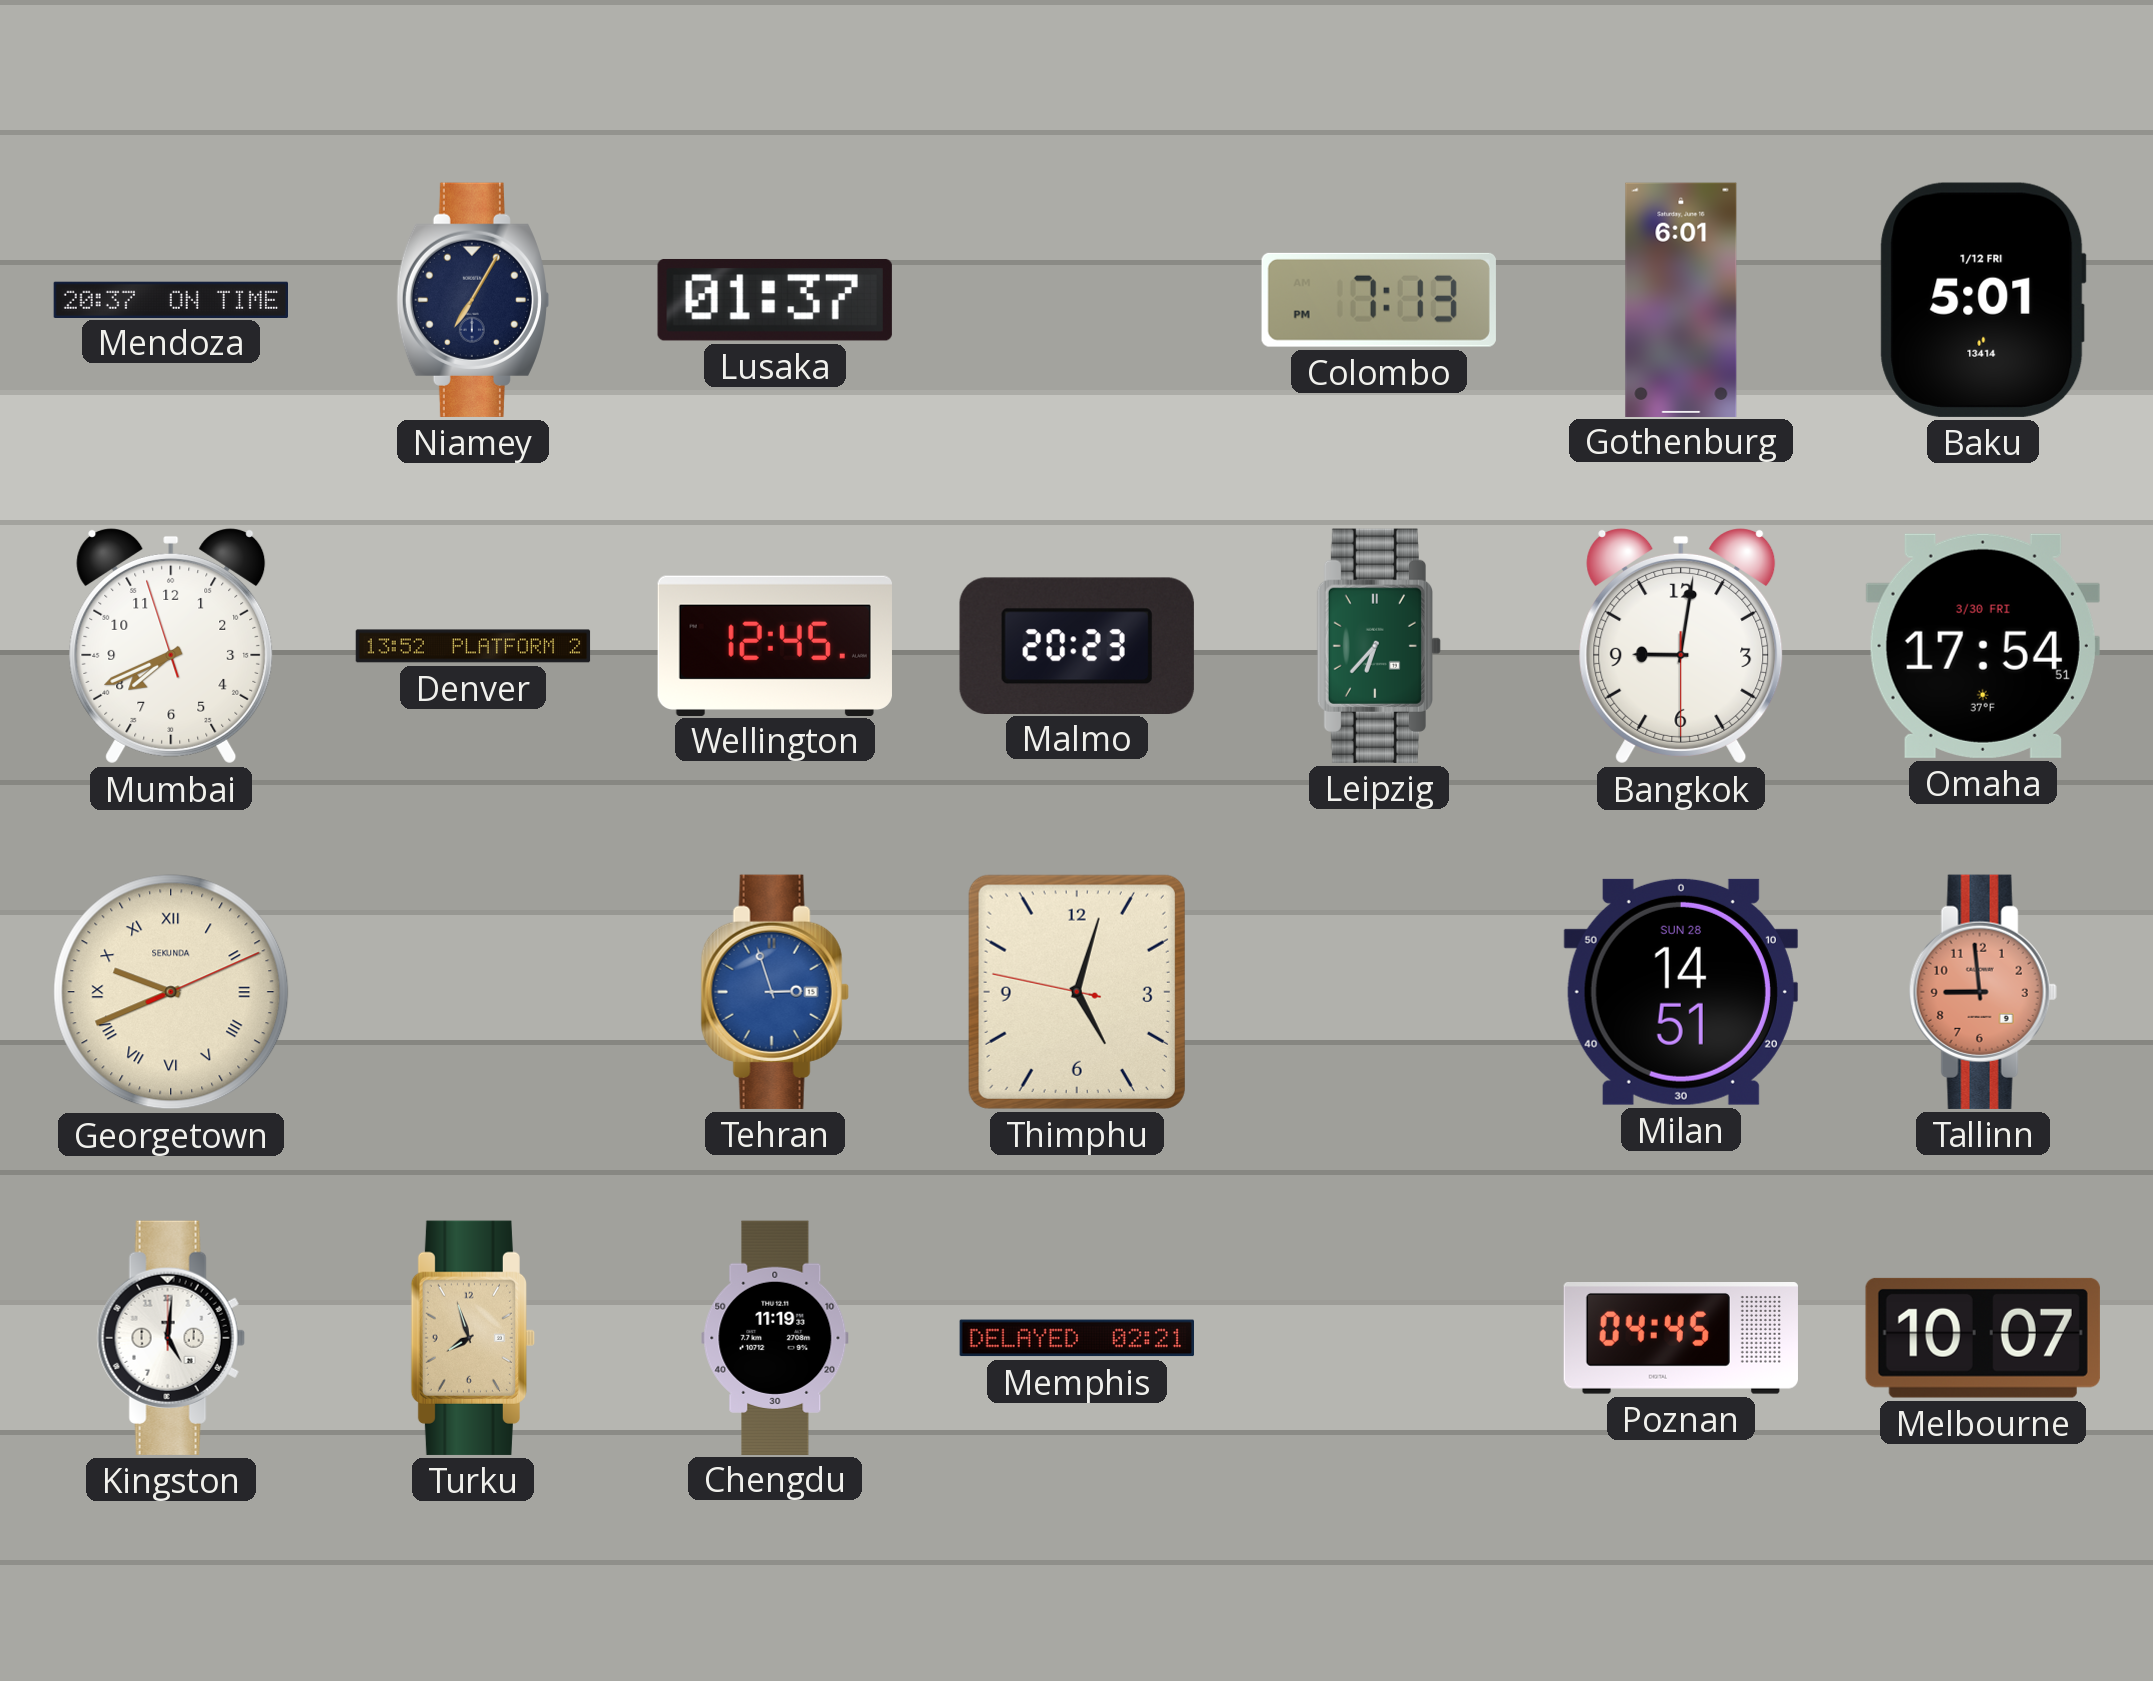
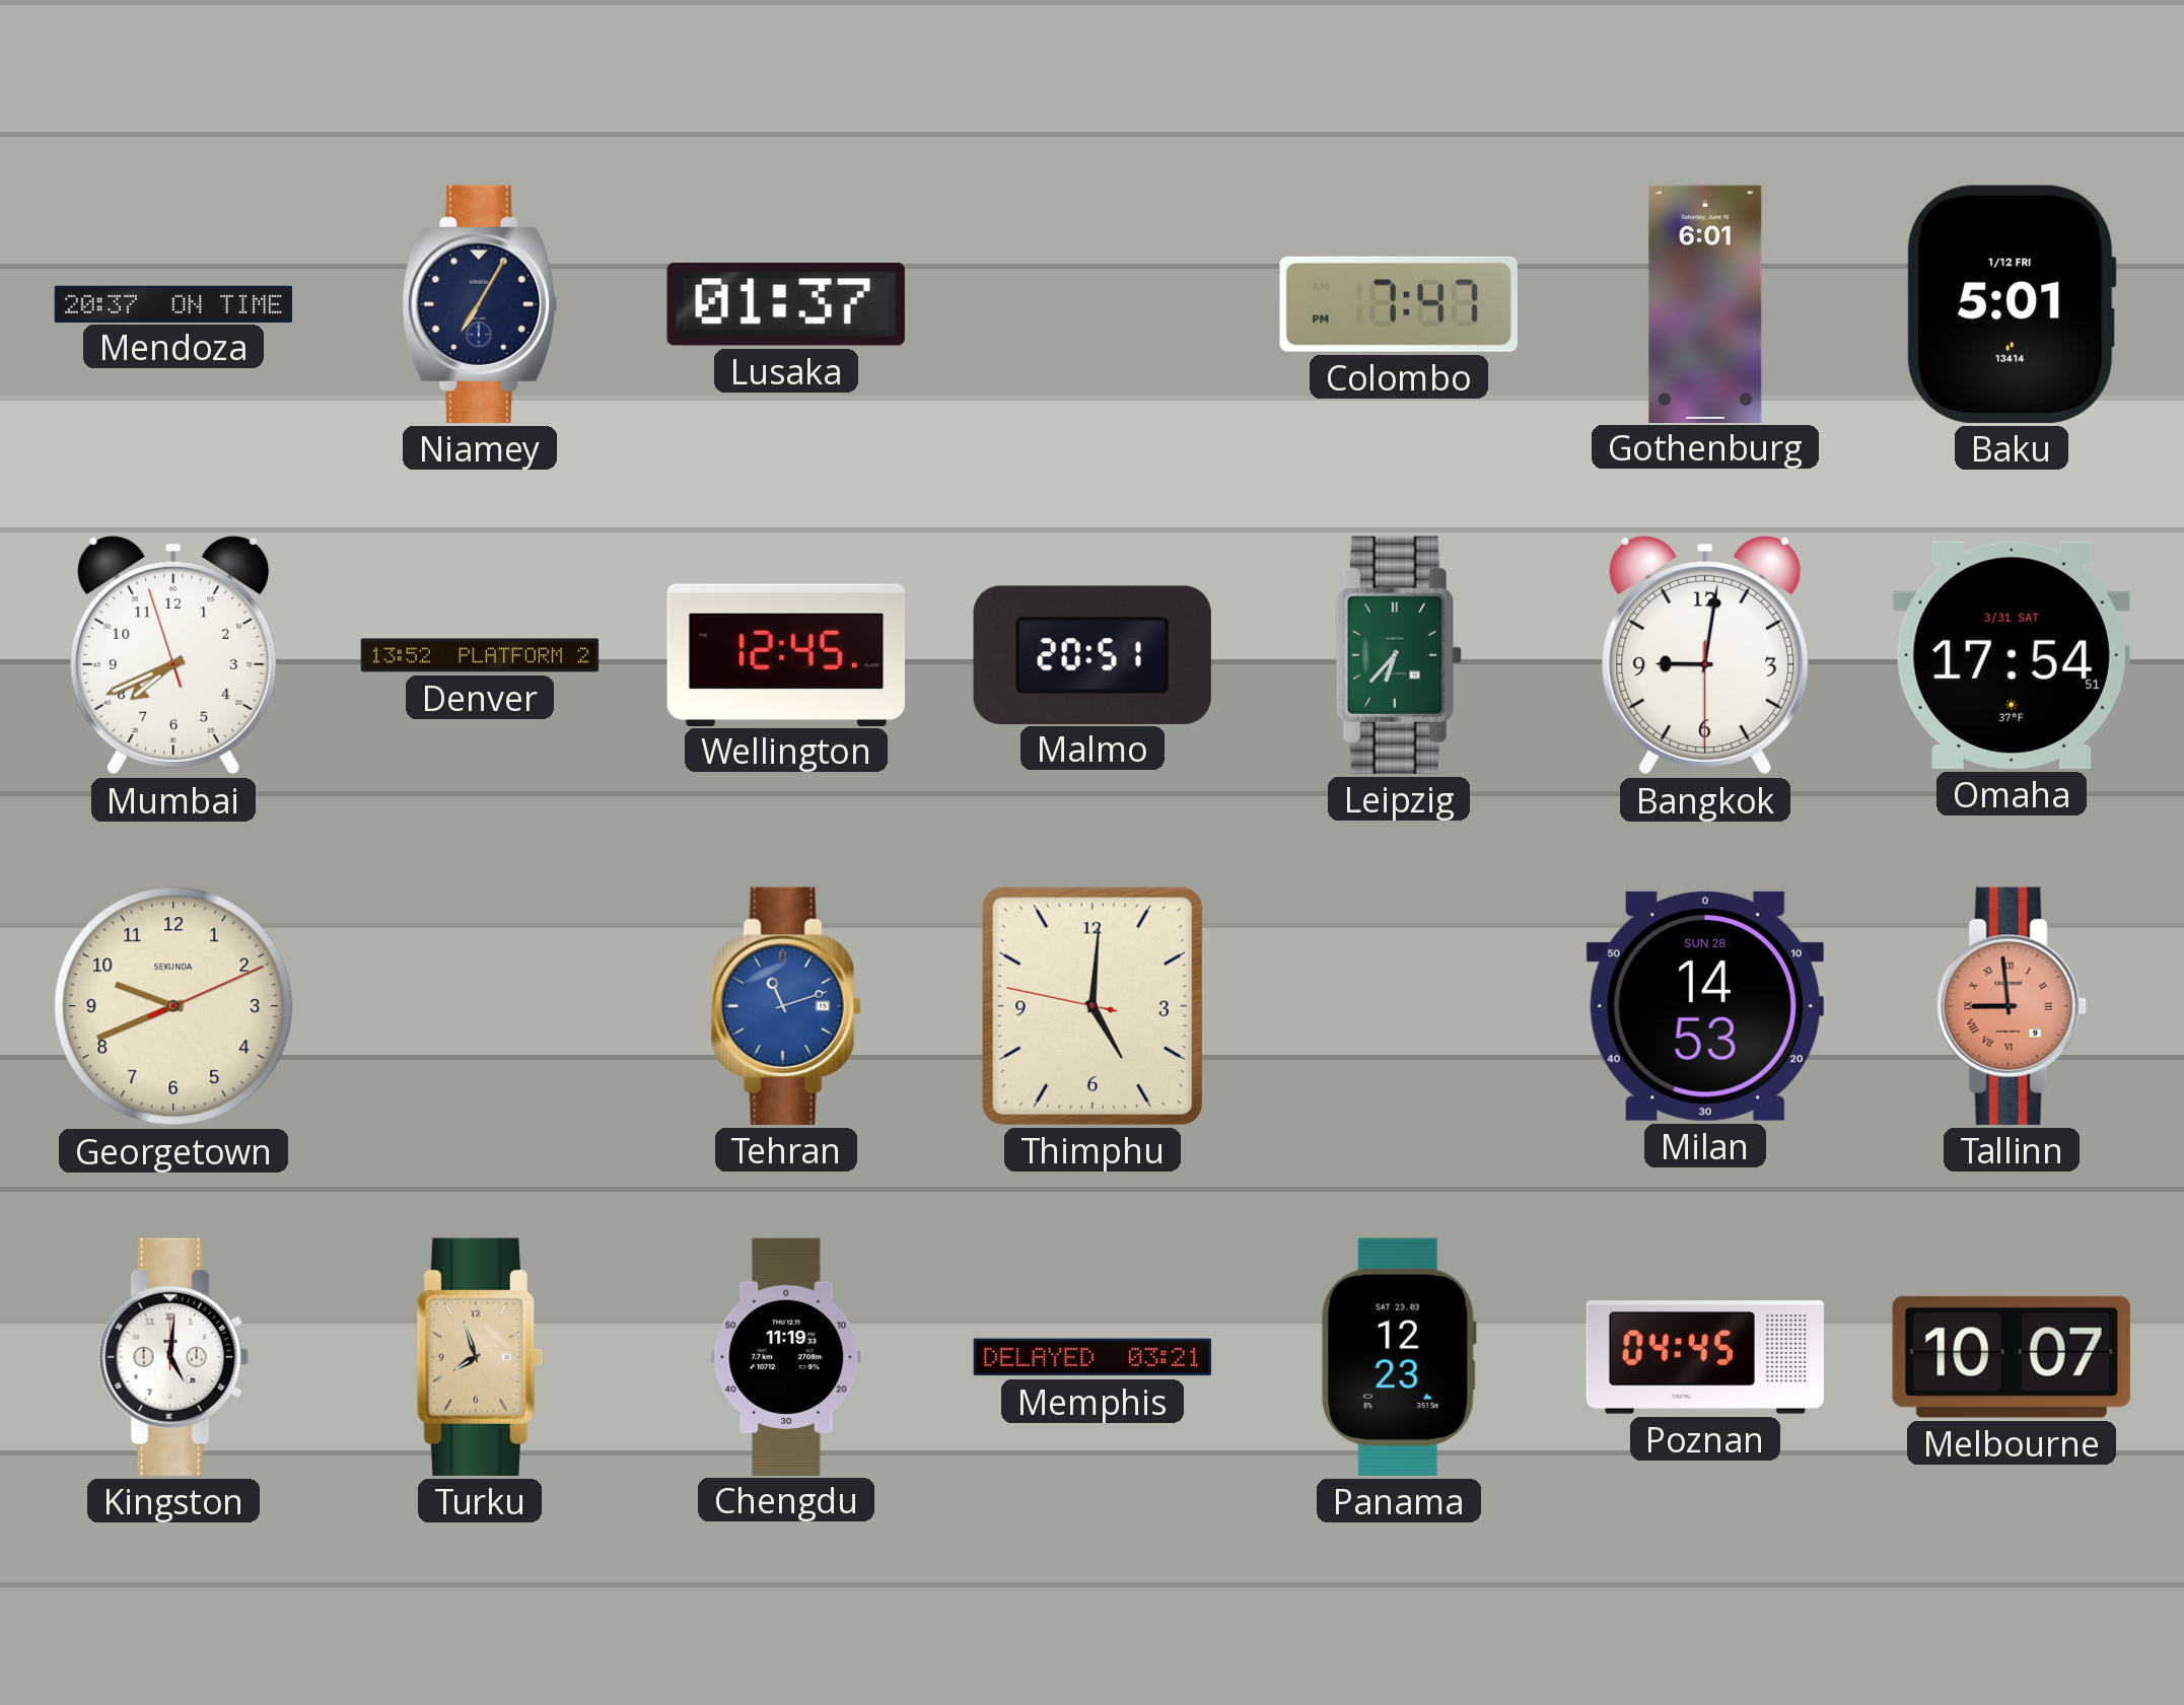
Colombo: 7:13 -> 7:47 (1399, 304)
Malmo: 20:23 -> 20:51 (1093, 654)
Omaha date: 3/30 FRI -> 3/31 SAT (2012, 655)
Georgetown numerals: Roman -> Arabic (173, 1006)
Tehran: 2:57 -> 11:12 (786, 1006)
Thimphu: 5:02 -> 5:00 (1093, 1006)
Milan: 14:51 -> 14:53 (1705, 1006)
Tallinn numerals: Arabic -> Roman (2012, 1006)
Memphis: 02:21 -> 03:21 (1091, 1357)
Panama: none -> 12:23 (1399, 1357)
